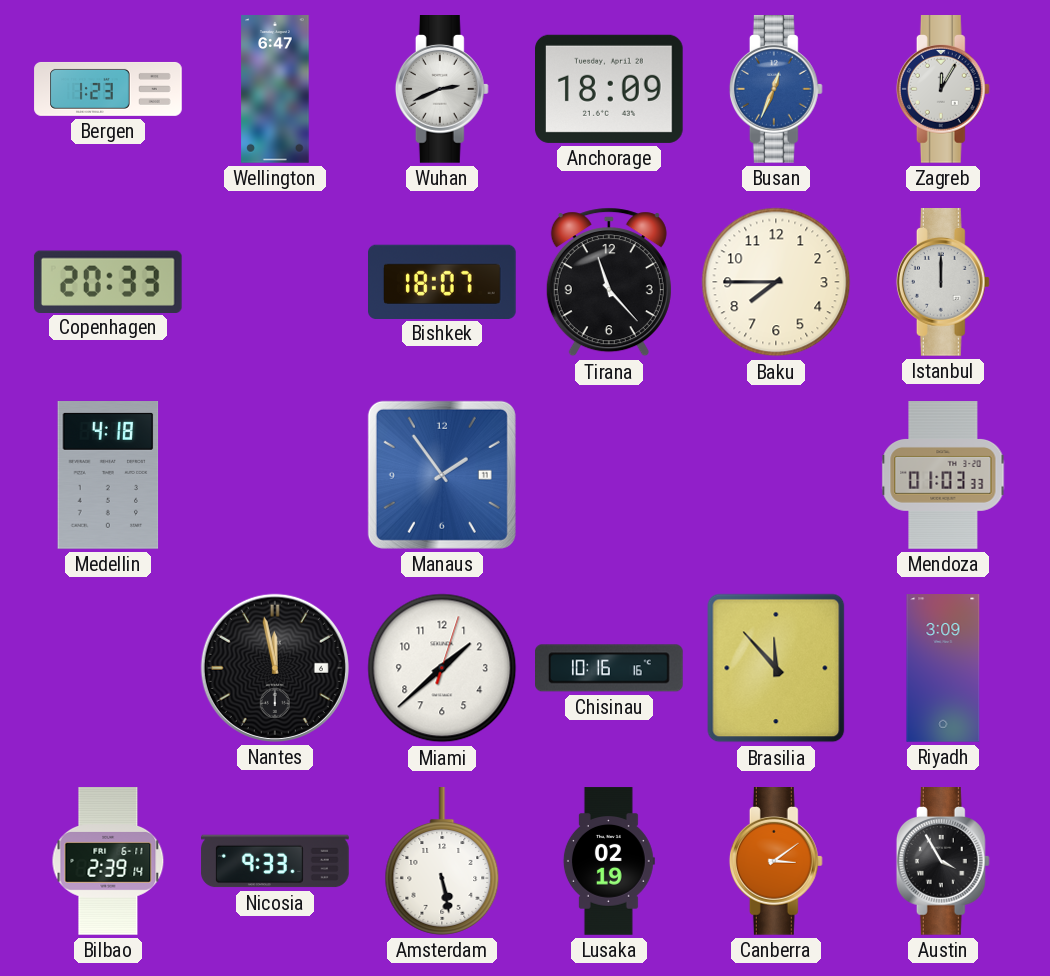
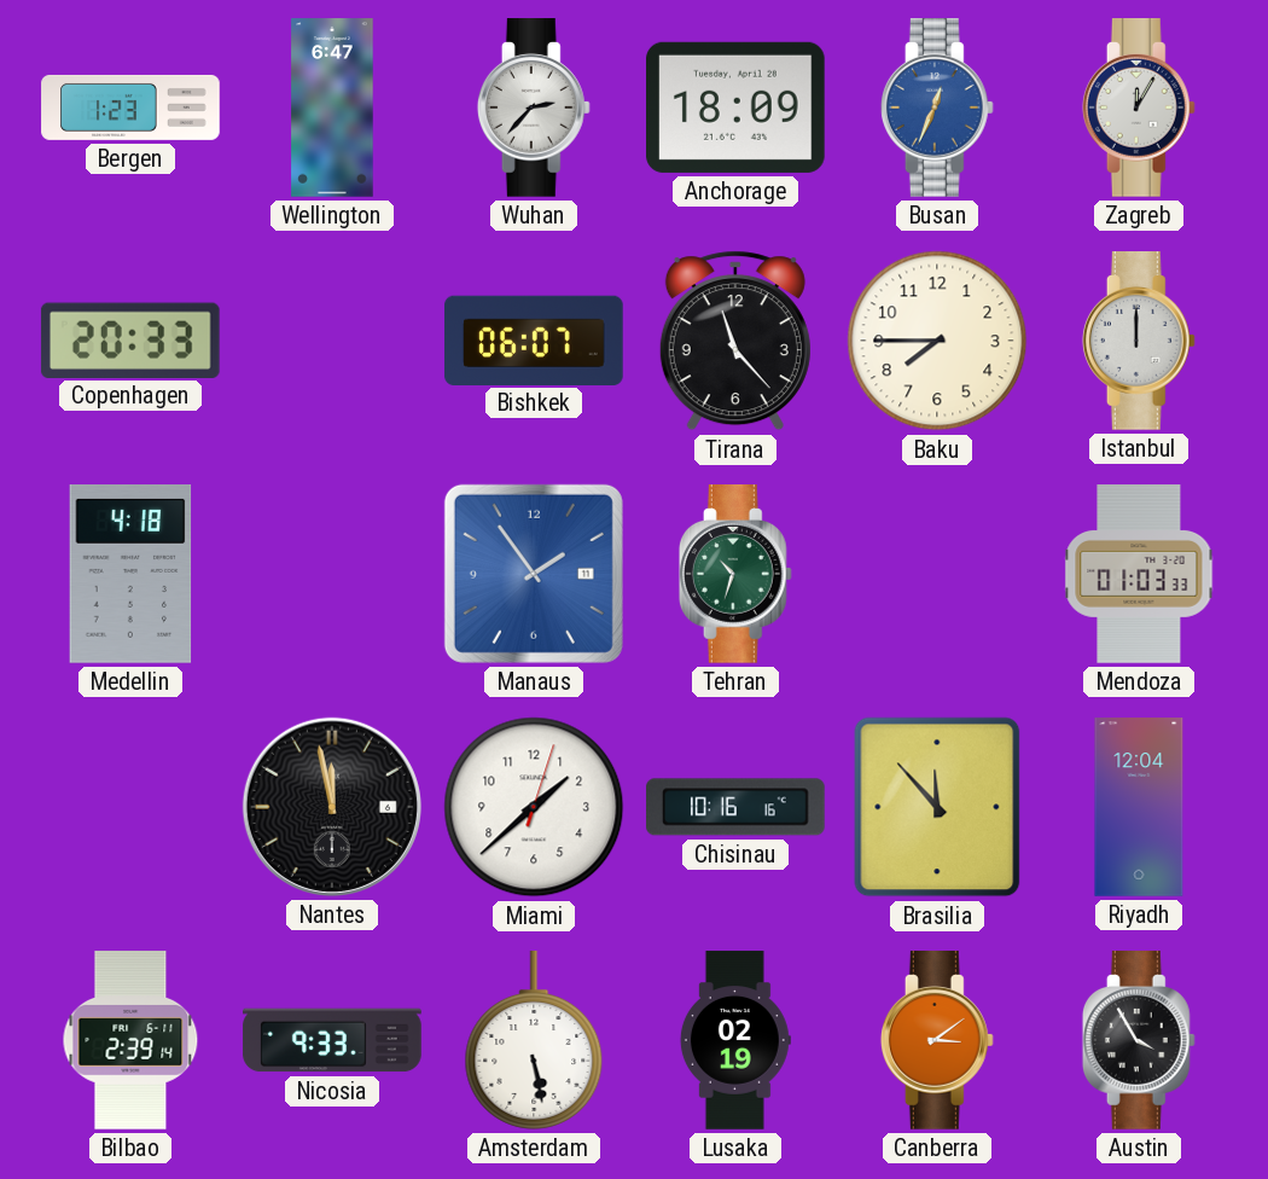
Wuhan: 2:41 -> 2:37 (534, 108)
Bishkek: 18:07 -> 06:07 (535, 339)
Tehran: none -> 10:33 (735, 574)
Riyadh: 3:09 -> 12:04 (1139, 807)
